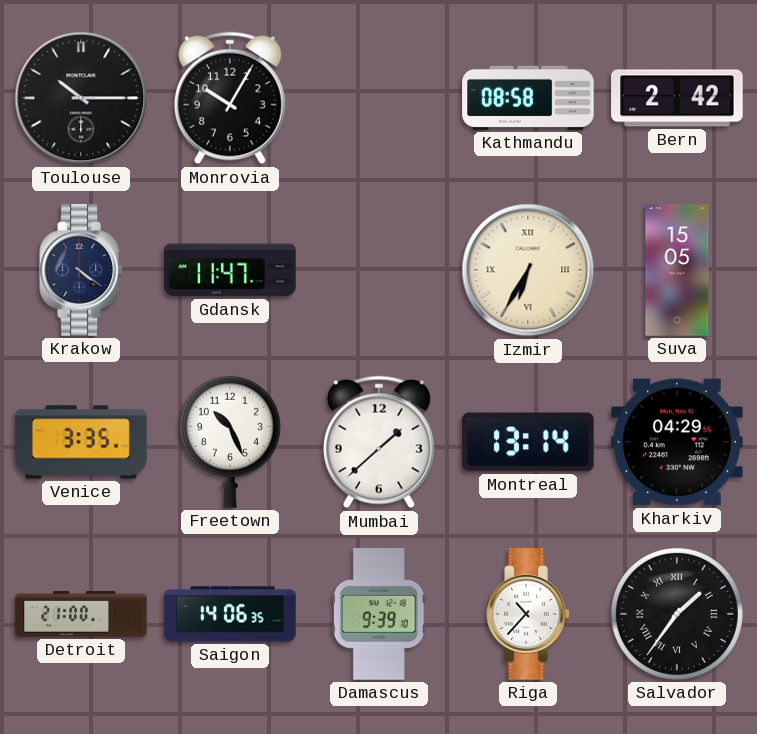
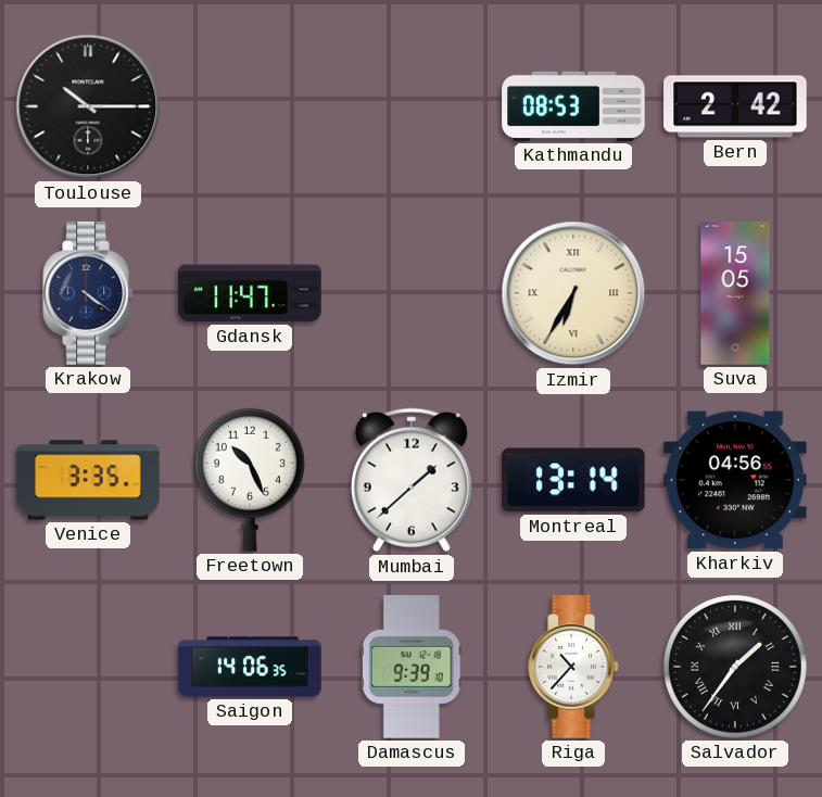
Monrovia: 10:05 -> none (230, 98)
Kathmandu: 08:58 -> 08:53 (573, 106)
Kharkiv: 04:29 -> 04:56 (735, 480)
Detroit: 21:00 -> none (81, 614)
